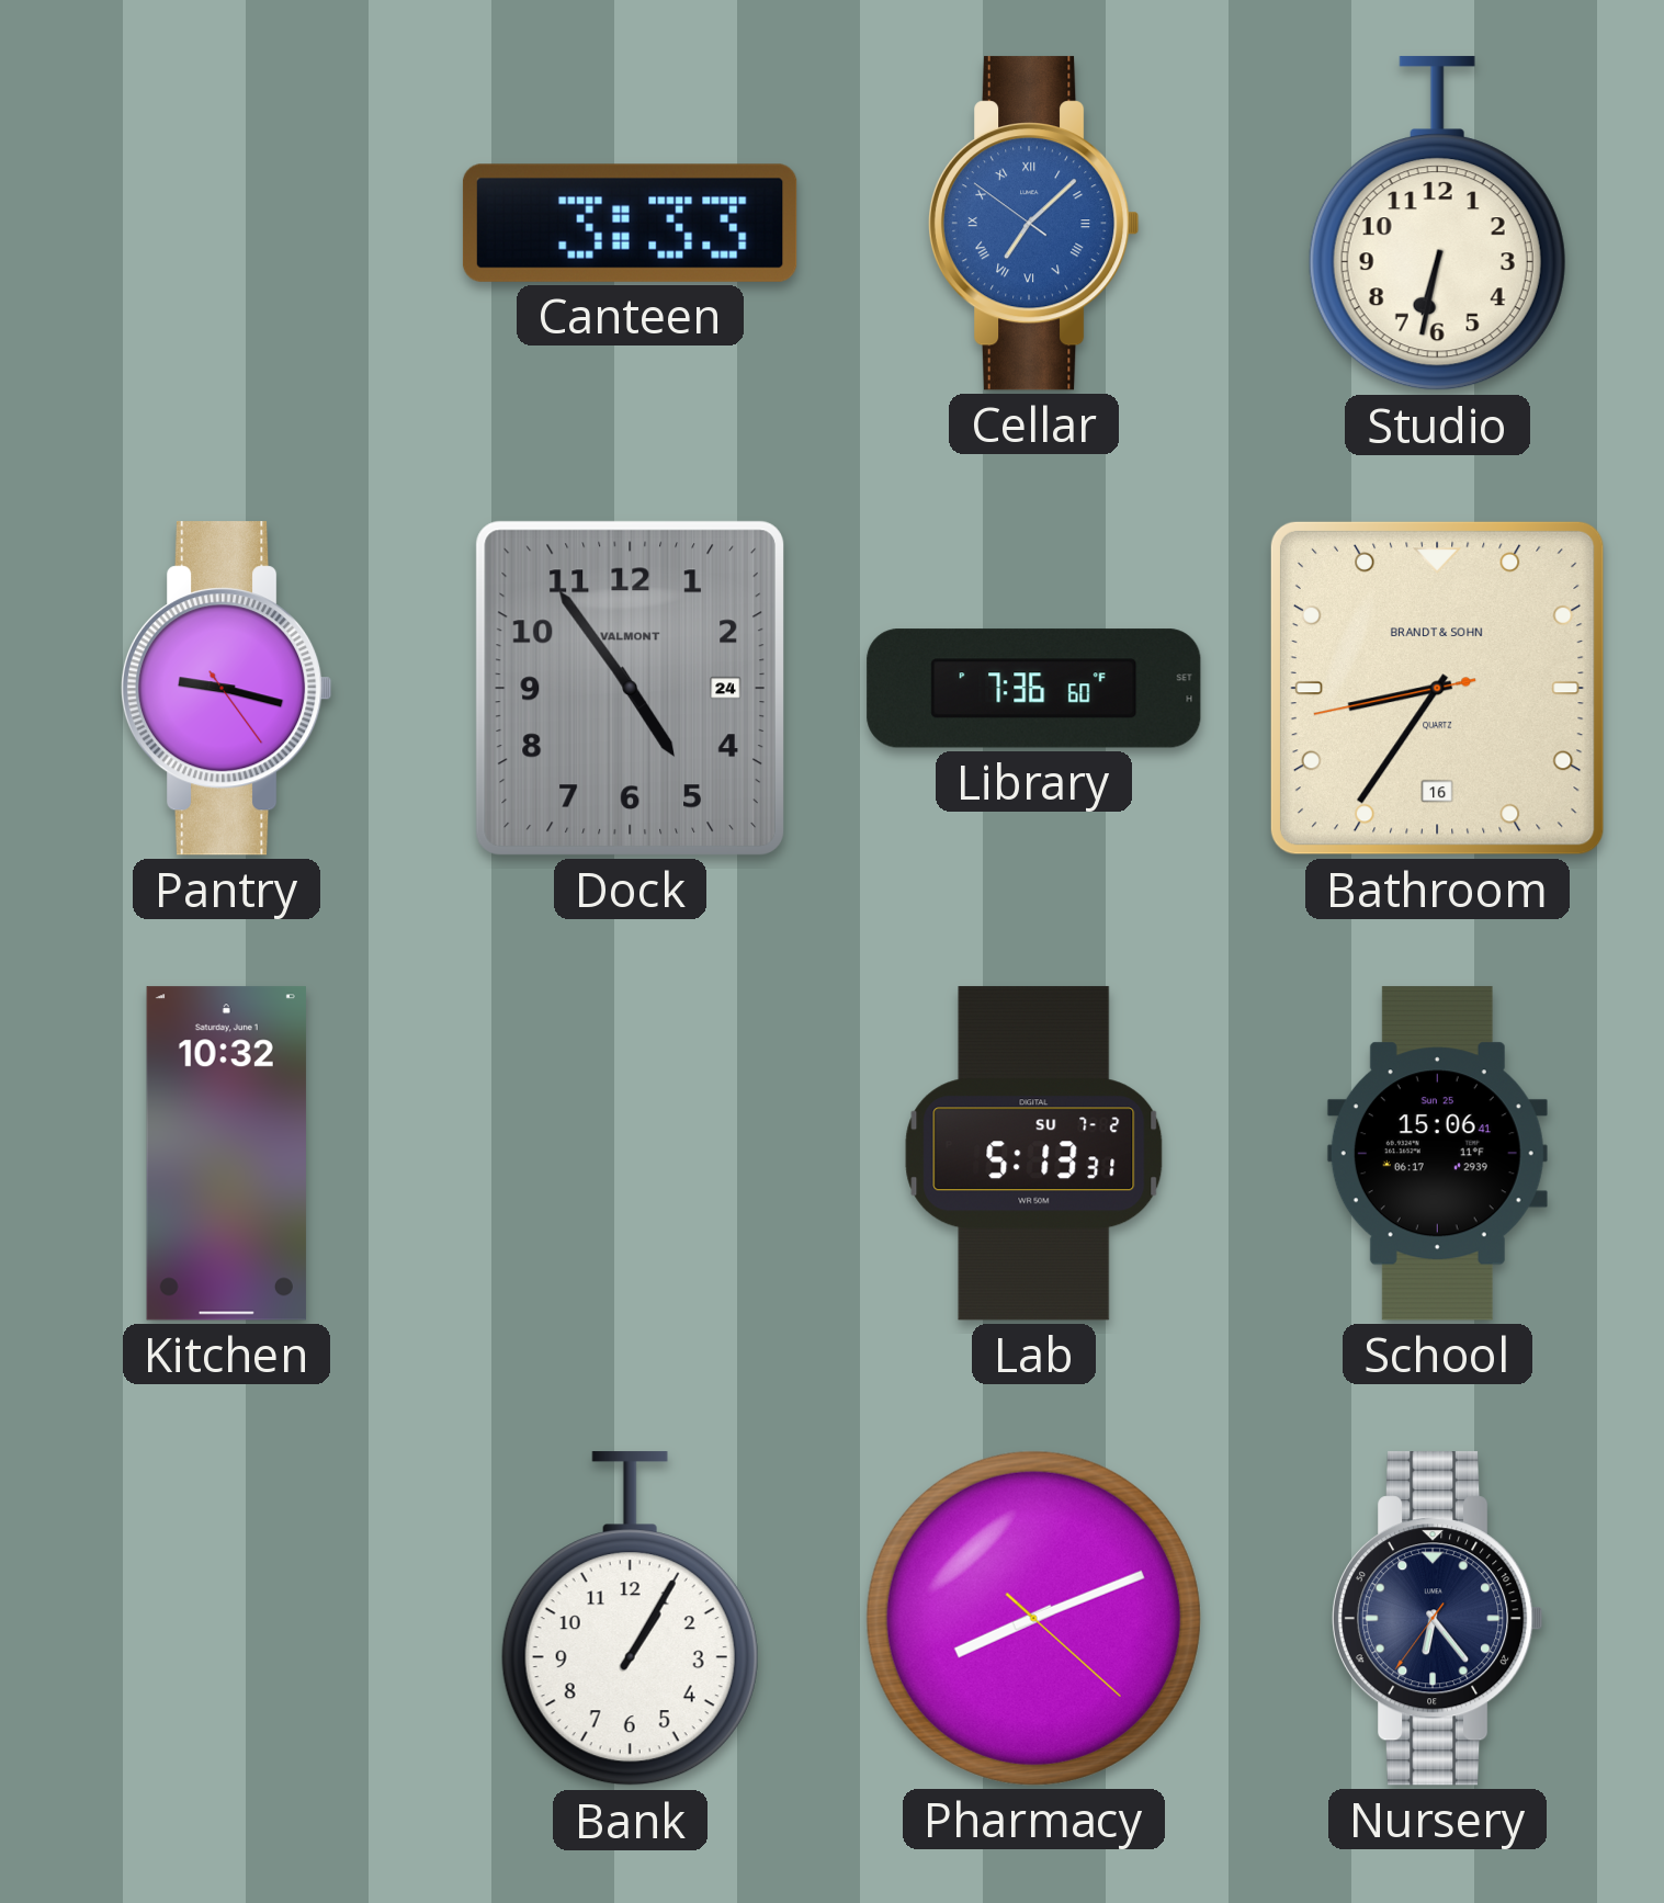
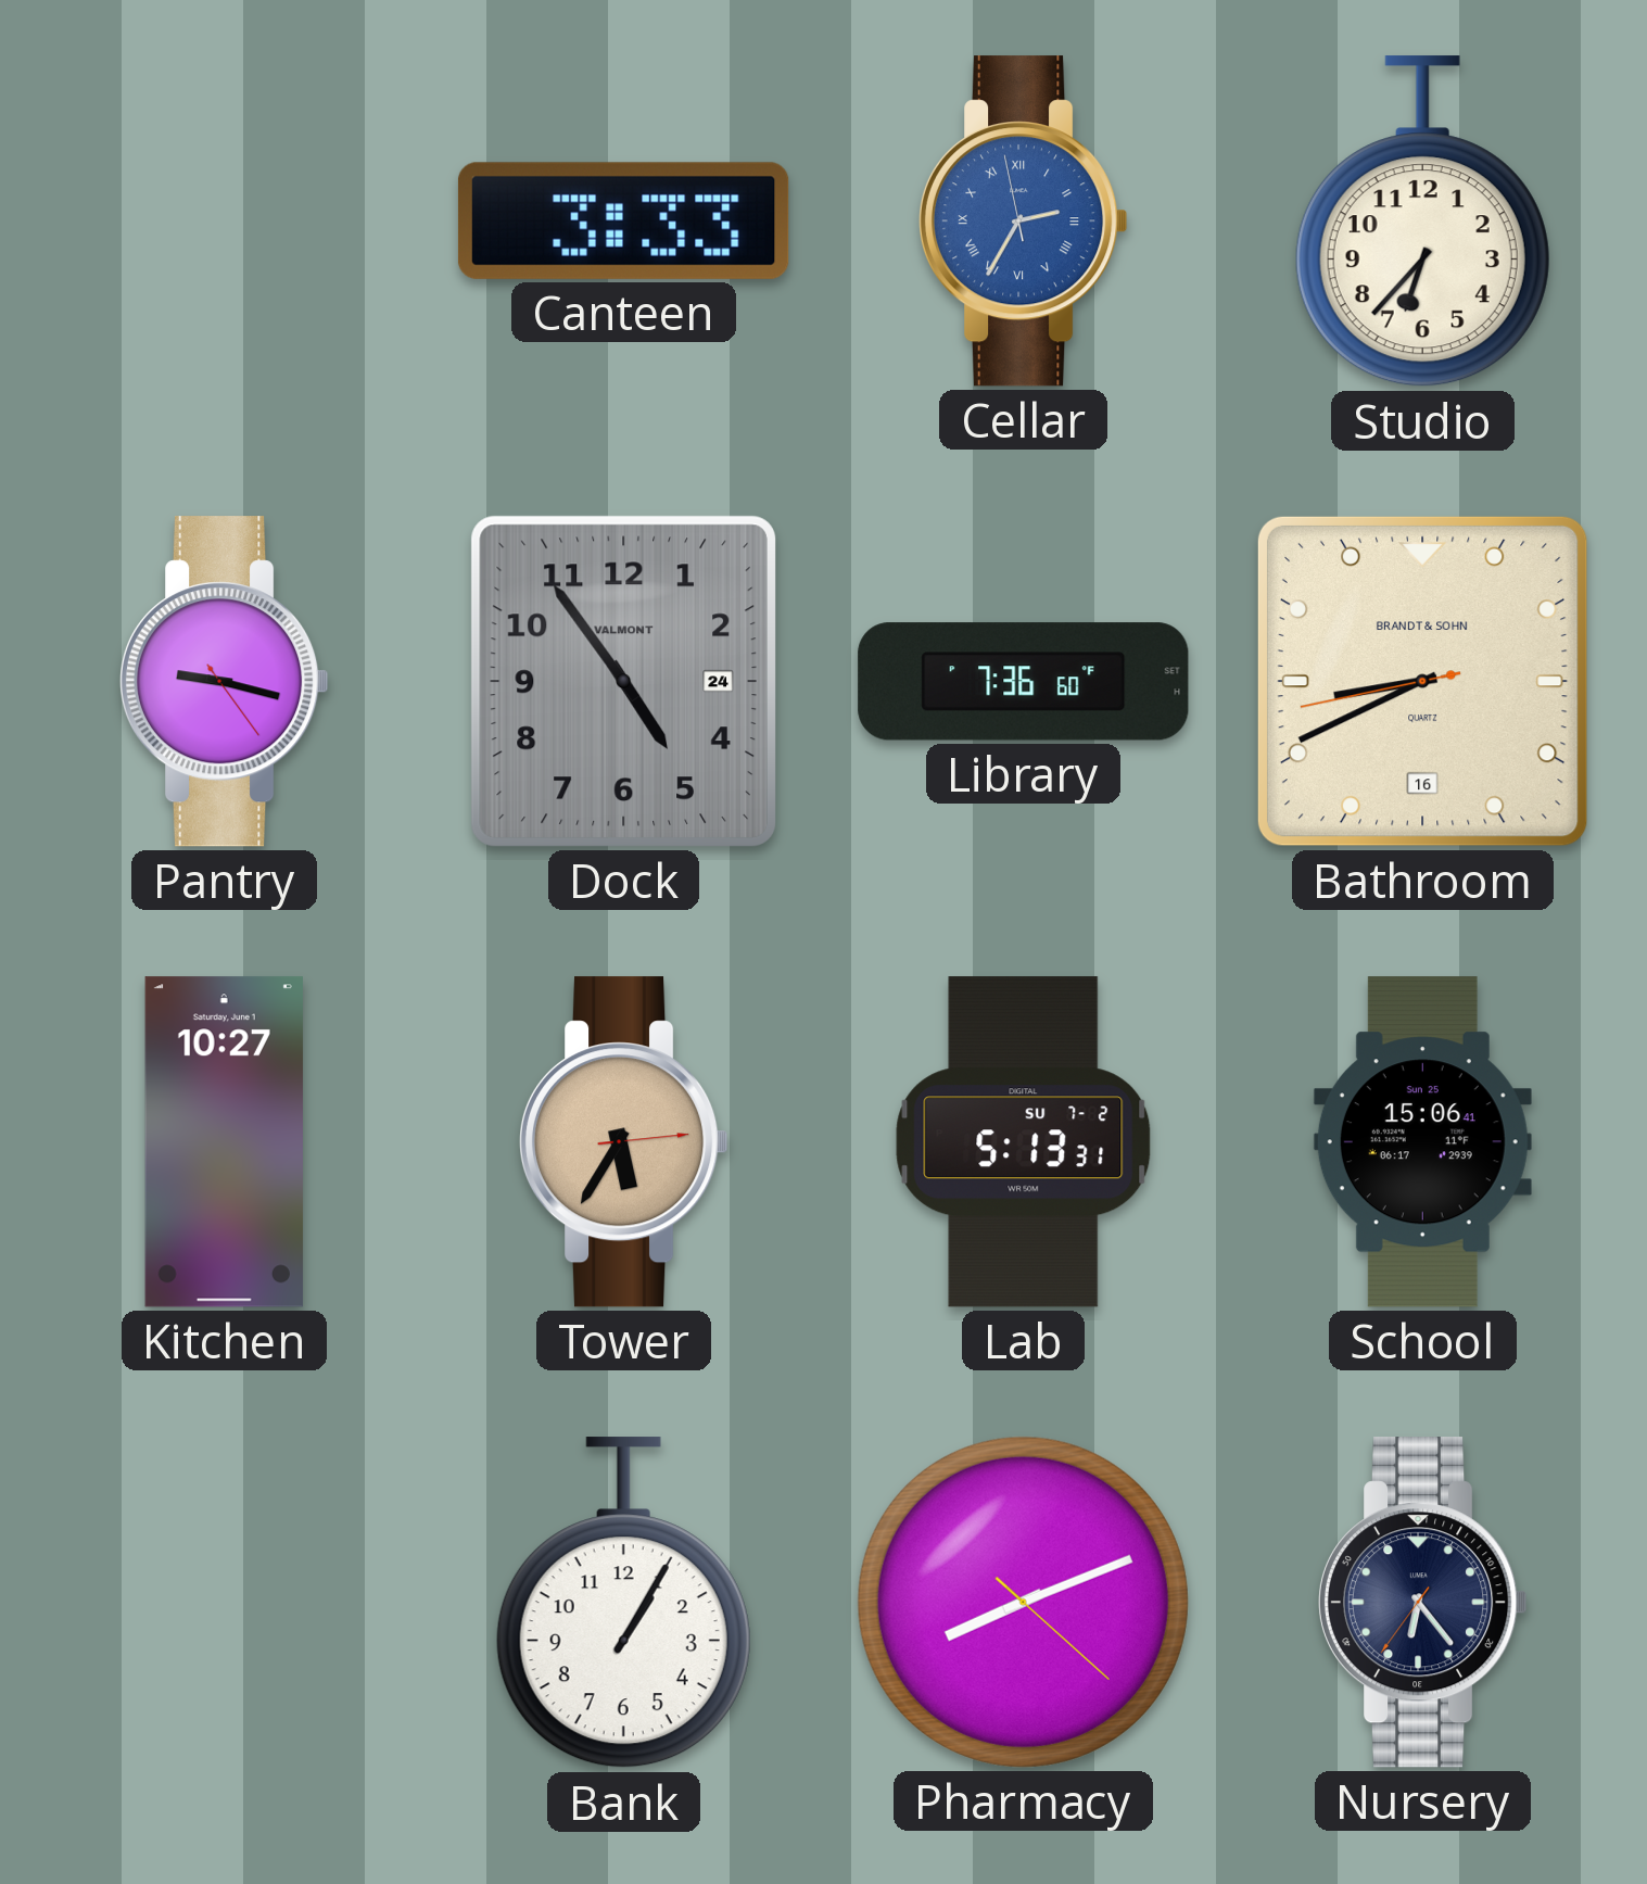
Cellar: 7:07 -> 2:34 (1023, 222)
Studio: 6:32 -> 6:37 (1422, 222)
Bathroom: 8:35 -> 8:40 (1422, 681)
Kitchen: 10:32 -> 10:27 (224, 1142)
Tower: none -> 5:35 (623, 1142)
